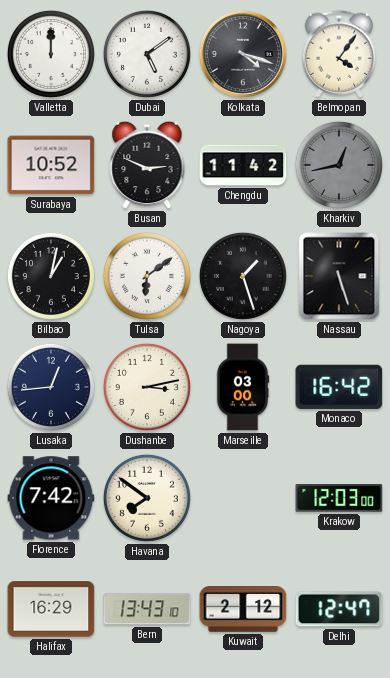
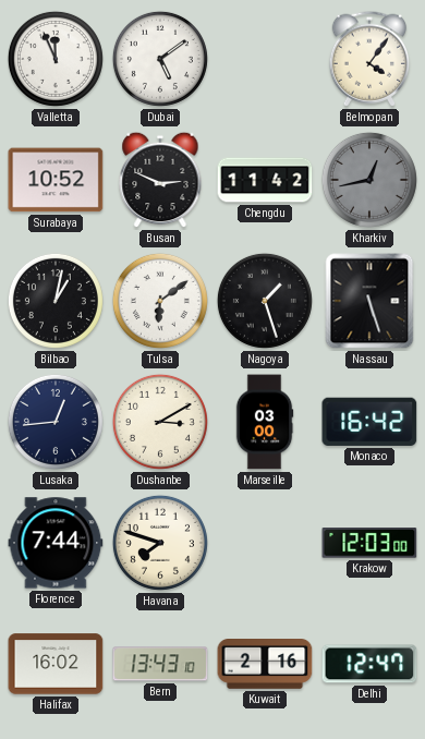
Valletta: 12:00 -> 11:56 (56, 59)
Kolkata: 4:18 -> none (243, 54)
Dushanbe: 3:13 -> 3:10 (160, 422)
Florence: 7:42 -> 7:44 (56, 543)
Havana: 7:51 -> 7:48 (160, 543)
Halifax: 16:29 -> 16:02 (56, 664)
Kuwait: 2:12 -> 2:16 (265, 665)
